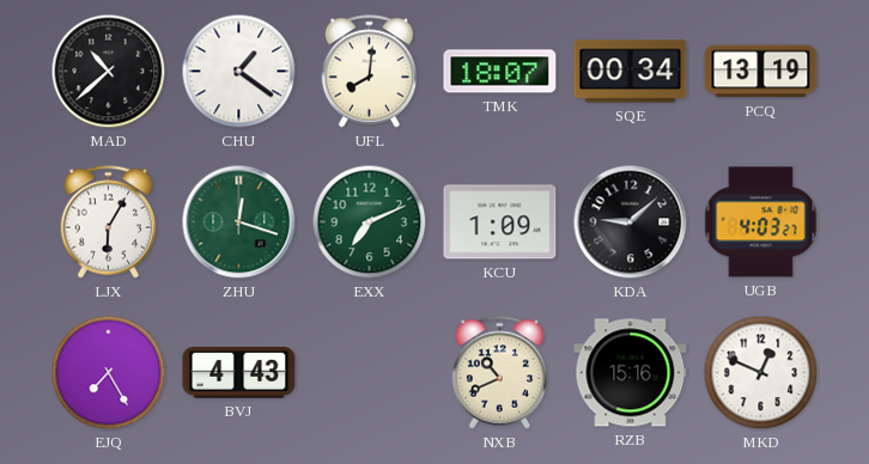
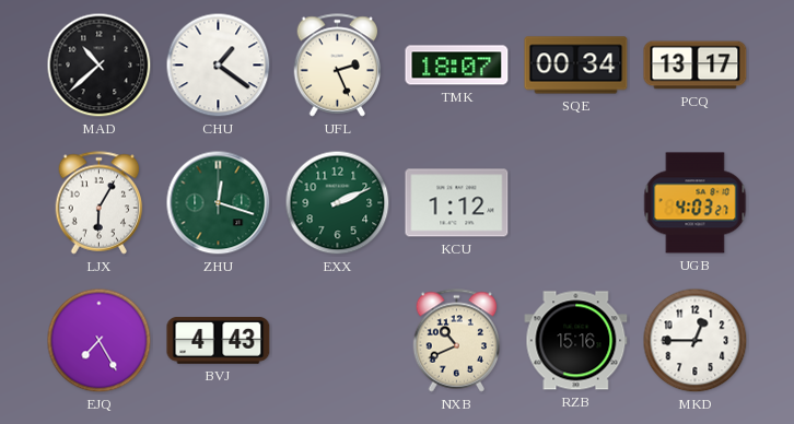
UFL: 8:01 -> 2:26 (338, 66)
PCQ: 13:19 -> 13:17 (696, 66)
EXX: 7:11 -> 2:11 (338, 203)
KCU: 1:09 -> 1:12 (457, 203)
KDA: 9:08 -> none (631, 222)
MKD: 12:49 -> 12:45 (696, 341)
